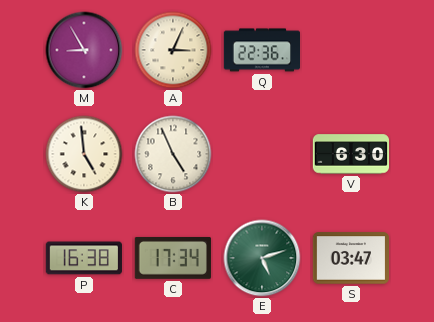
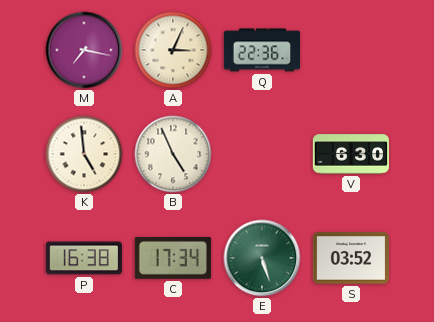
M: 8:55 -> 7:17 (84, 50)
E: 5:12 -> 5:27 (262, 258)
S: 03:47 -> 03:52 (350, 258)
